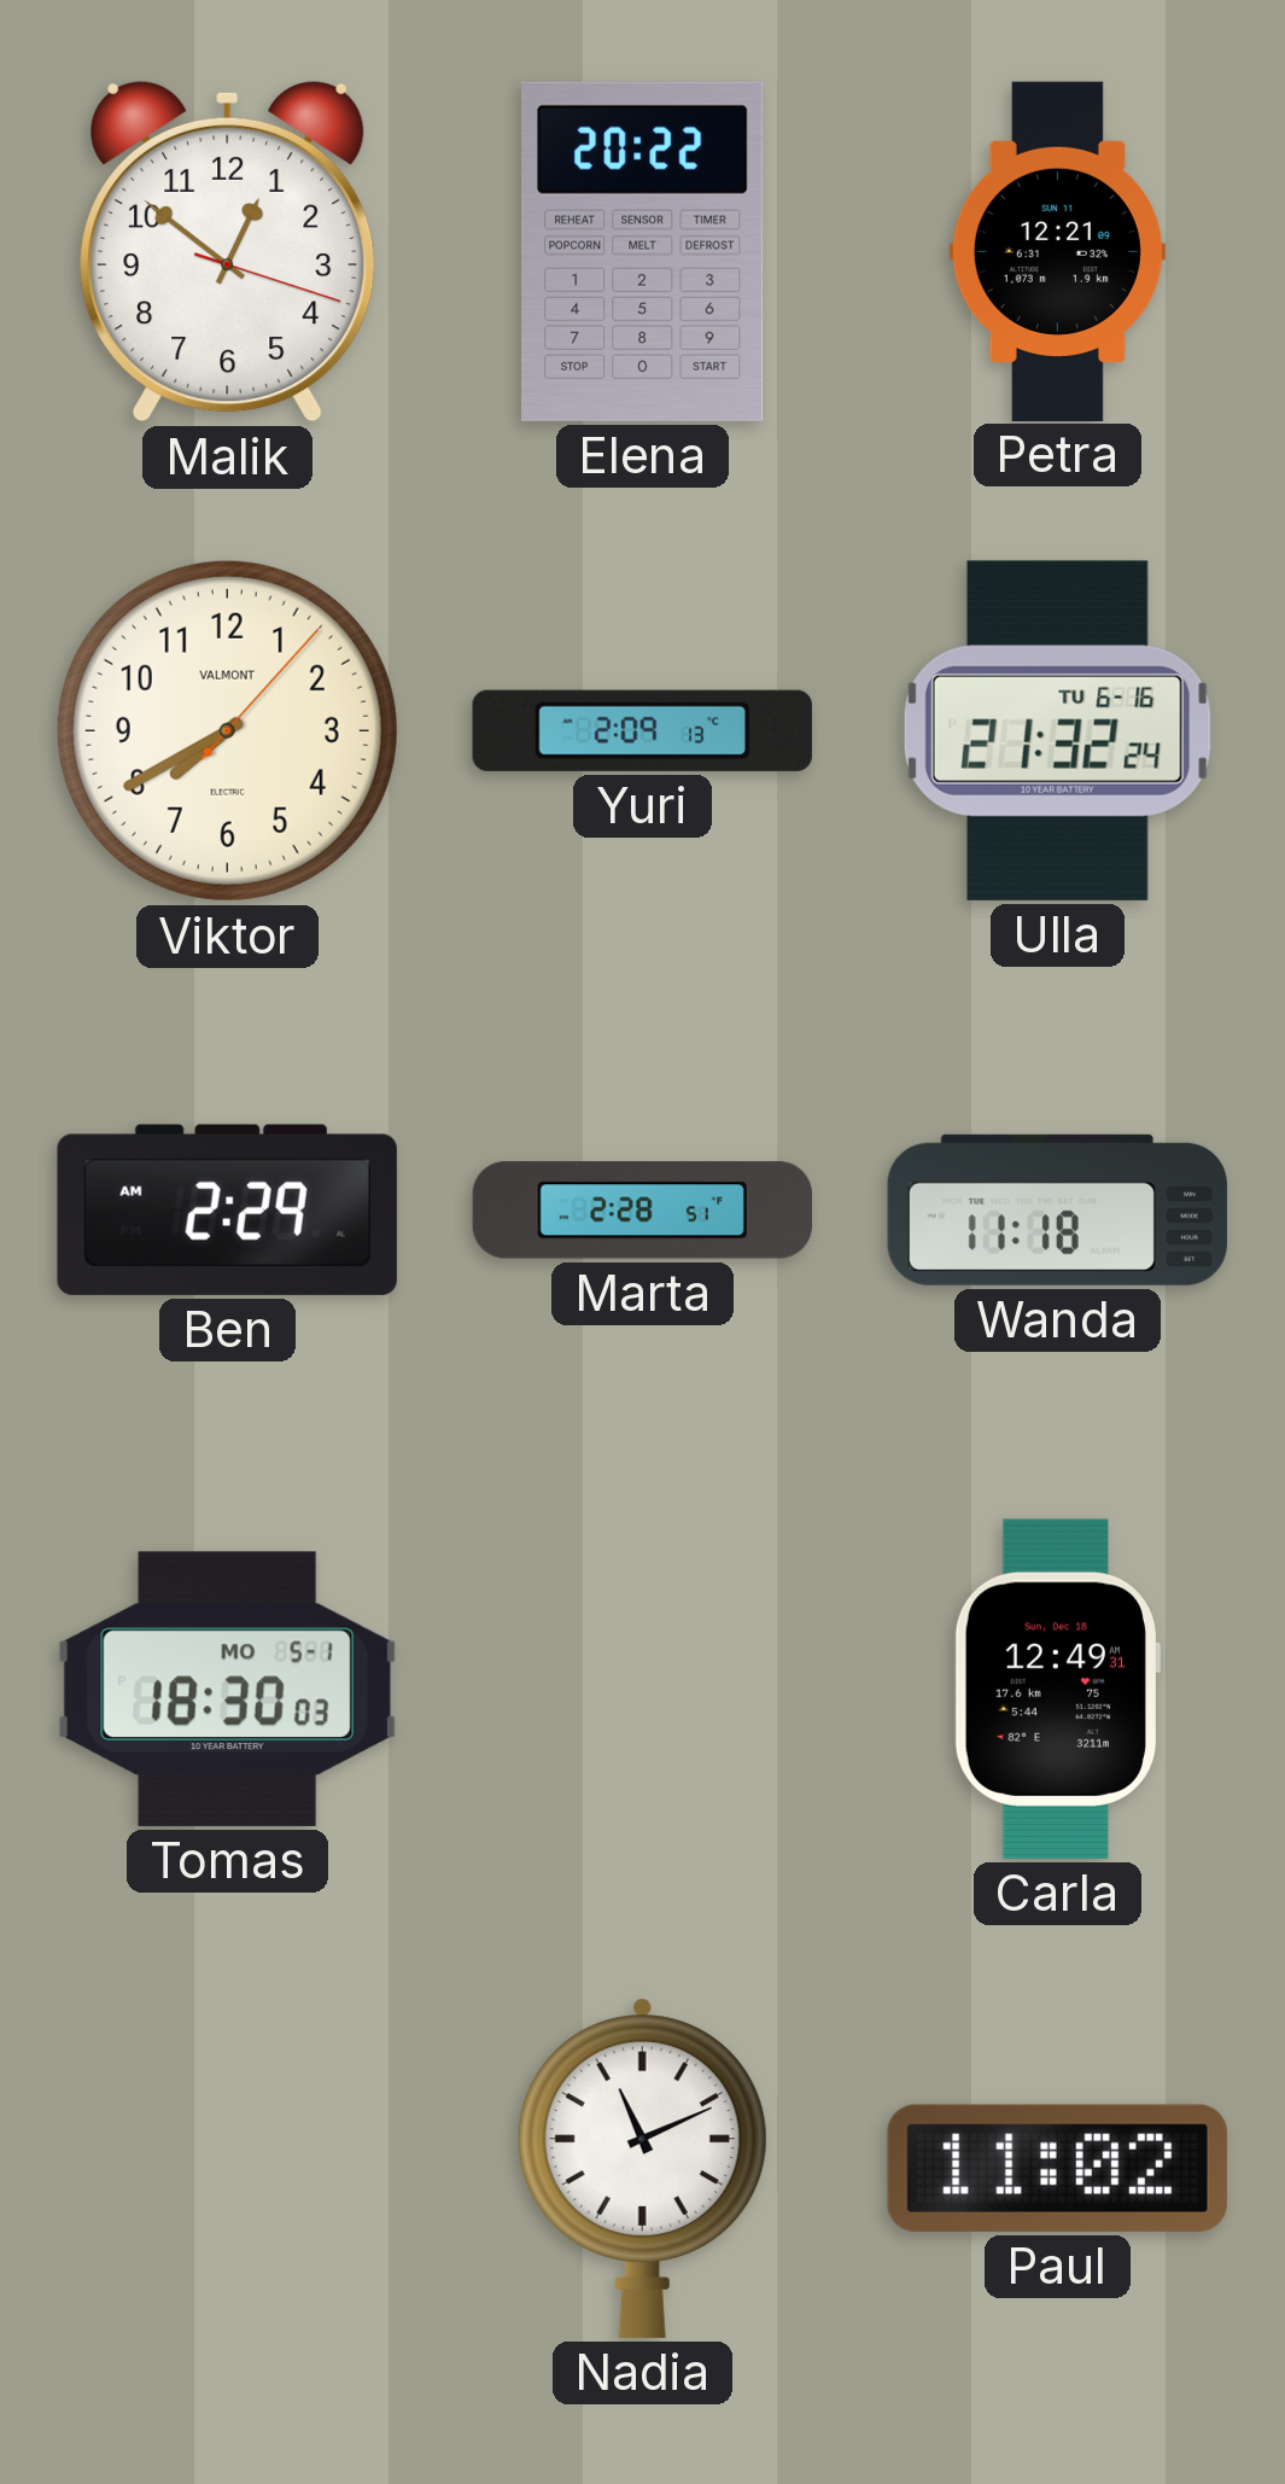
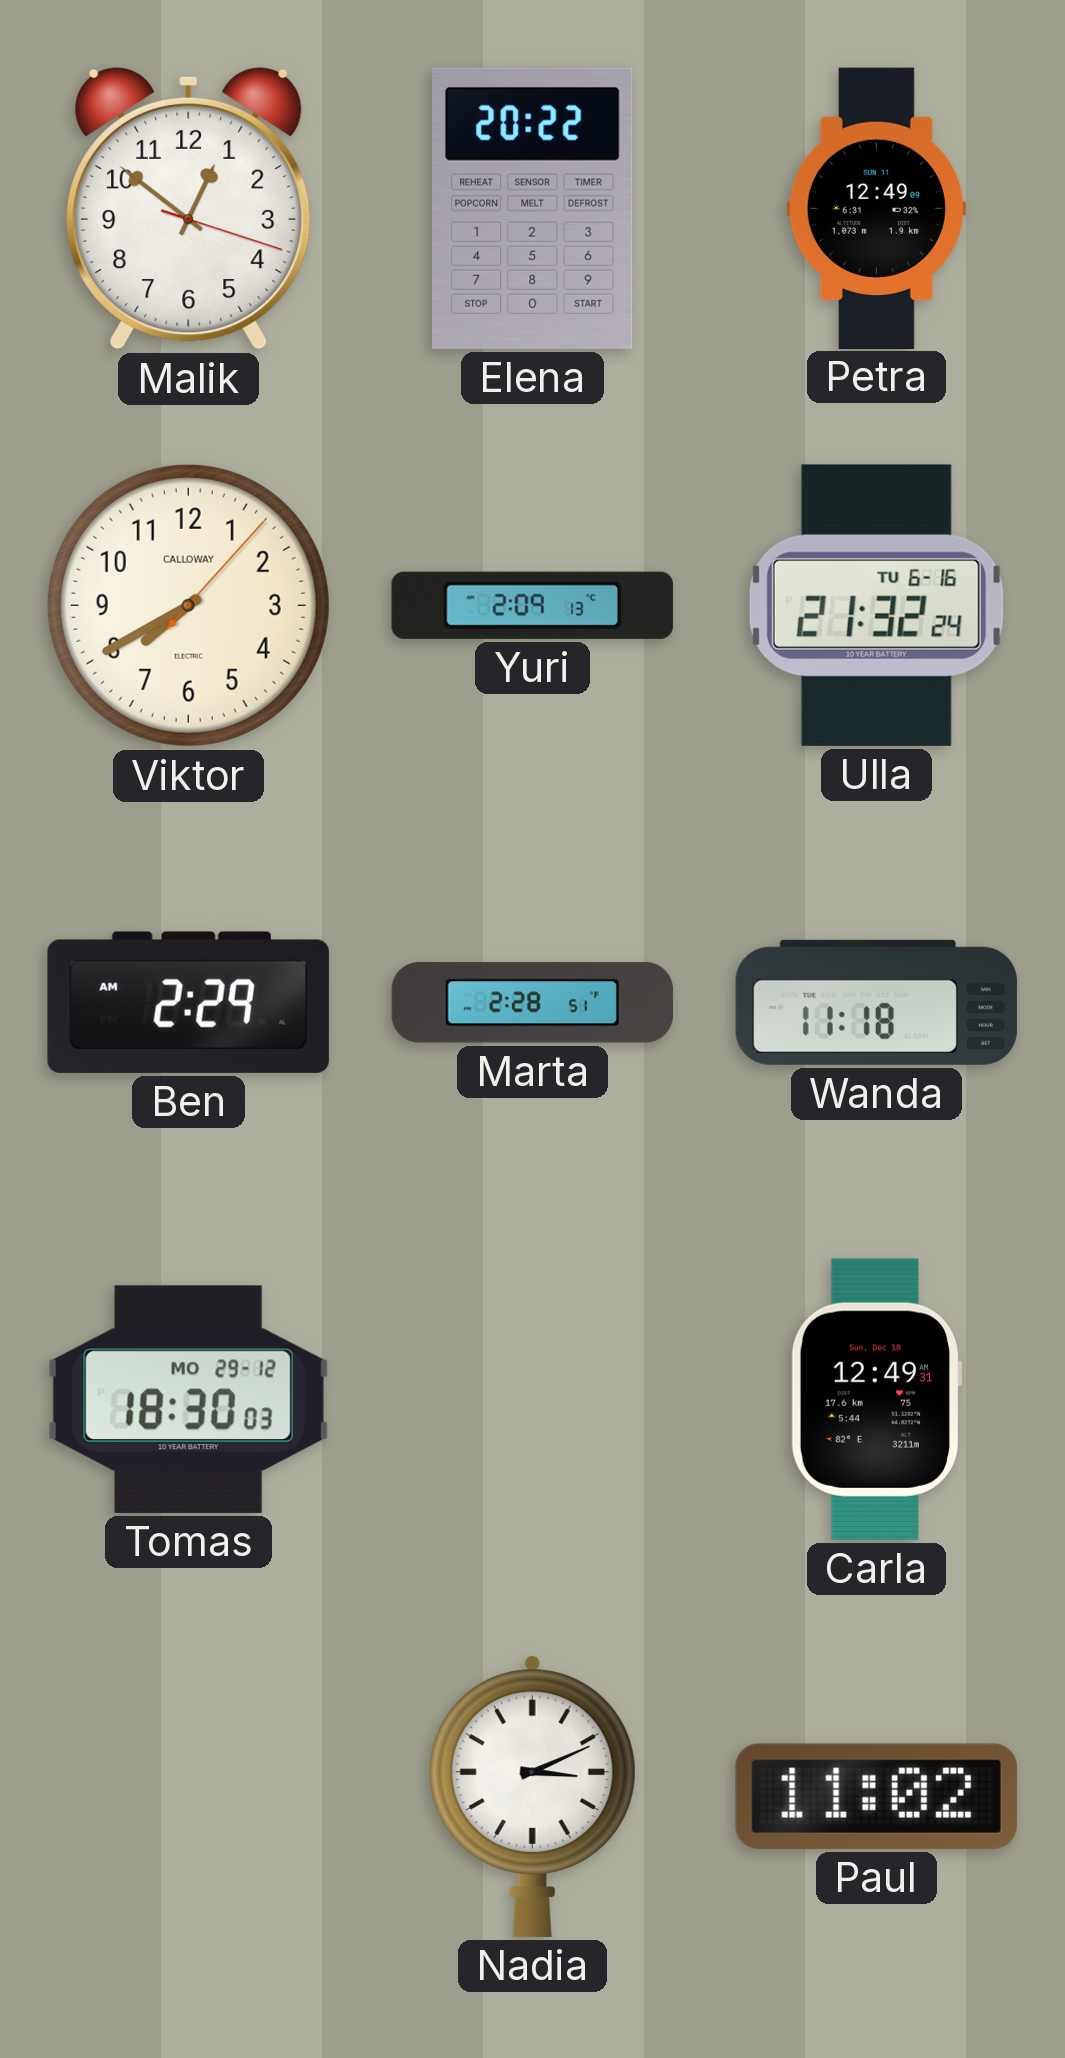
Petra: 12:21 -> 12:49 (876, 208)
Viktor brand: VALMONT -> CALLOWAY (188, 605)
Tomas date: MO 5-1 -> MO 29-12 (188, 1399)
Nadia: 11:11 -> 3:11 (532, 1796)
